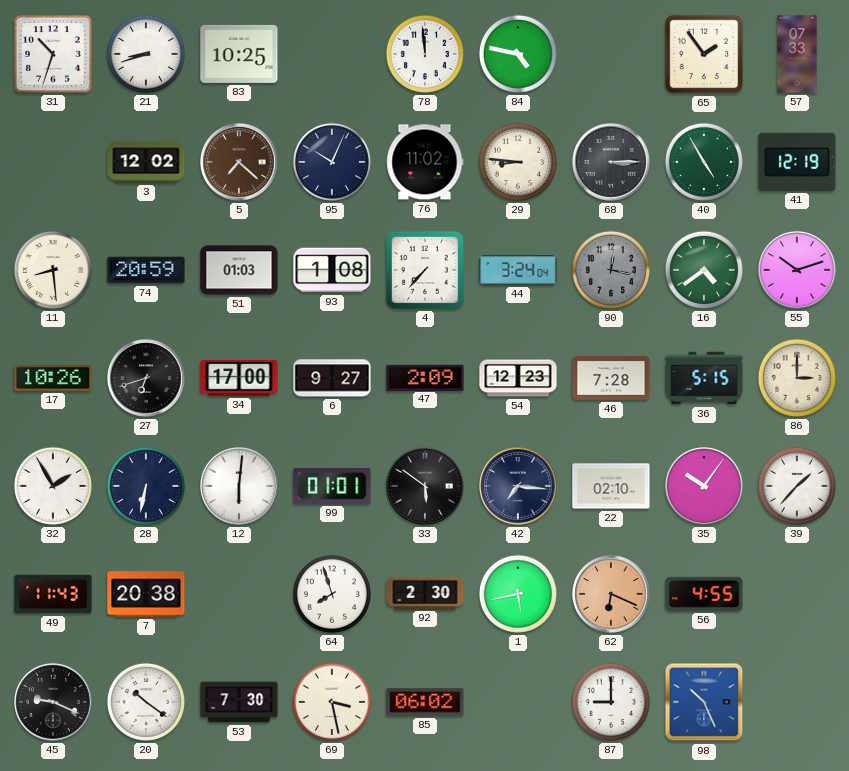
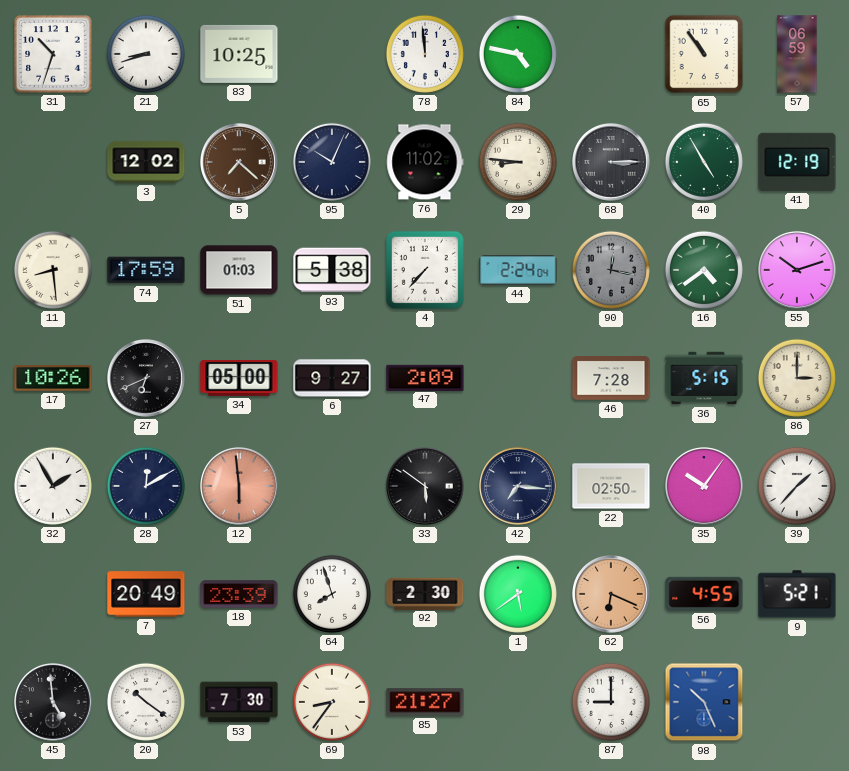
65: 1:54 -> 10:54 (704, 54)
57: 07:33 -> 06:59 (797, 54)
74: 20:59 -> 17:59 (146, 270)
93: 1:08 -> 5:38 (332, 270)
44: 3:24 -> 2:24 (518, 270)
27: 6:42 -> 6:41 (147, 379)
34: 17:00 -> 05:00 (239, 378)
54: 12:23 -> none (518, 378)
28: 6:32 -> 12:10 (146, 486)
12: 6:01 -> 5:59 (240, 487)
12 dial: white -> salmon (240, 487)
99: 01:01 -> none (332, 487)
22: 02:10 -> 02:50 (611, 486)
49: 11:43 -> none (53, 594)
7: 20:38 -> 20:49 (146, 594)
18: none -> 23:39 (239, 594)
1: 5:43 -> 5:39 (518, 594)
9: none -> 5:21 (797, 594)
45: 9:19 -> 4:59 (54, 703)
69: 3:28 -> 8:36 (332, 702)
85: 06:02 -> 21:27 (425, 702)
